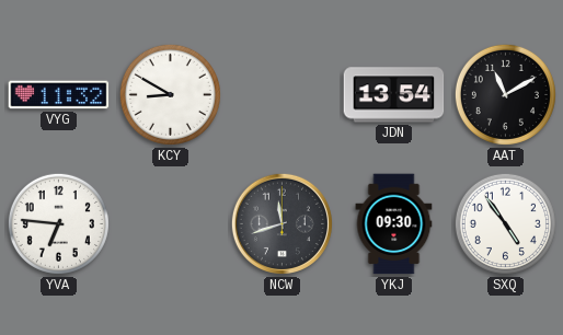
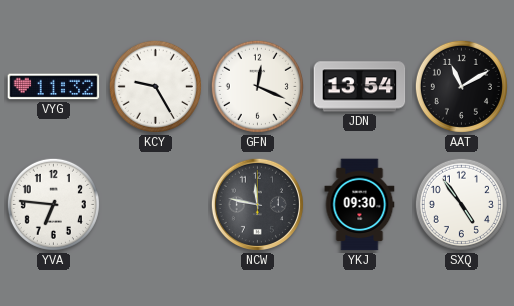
KCY: 8:50 -> 9:25 (155, 86)
GFN: none -> 12:19 (257, 86)
NCW: 11:42 -> 11:47 (257, 204)
